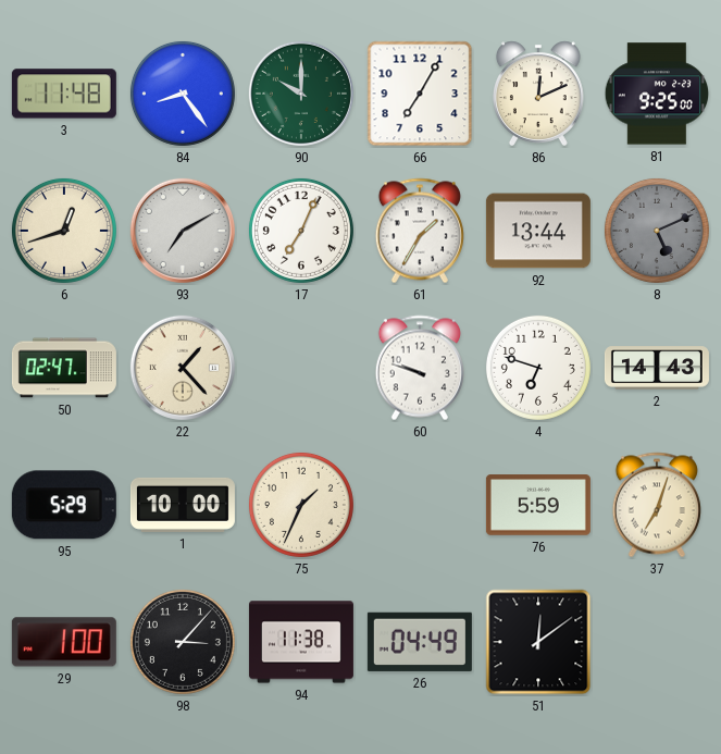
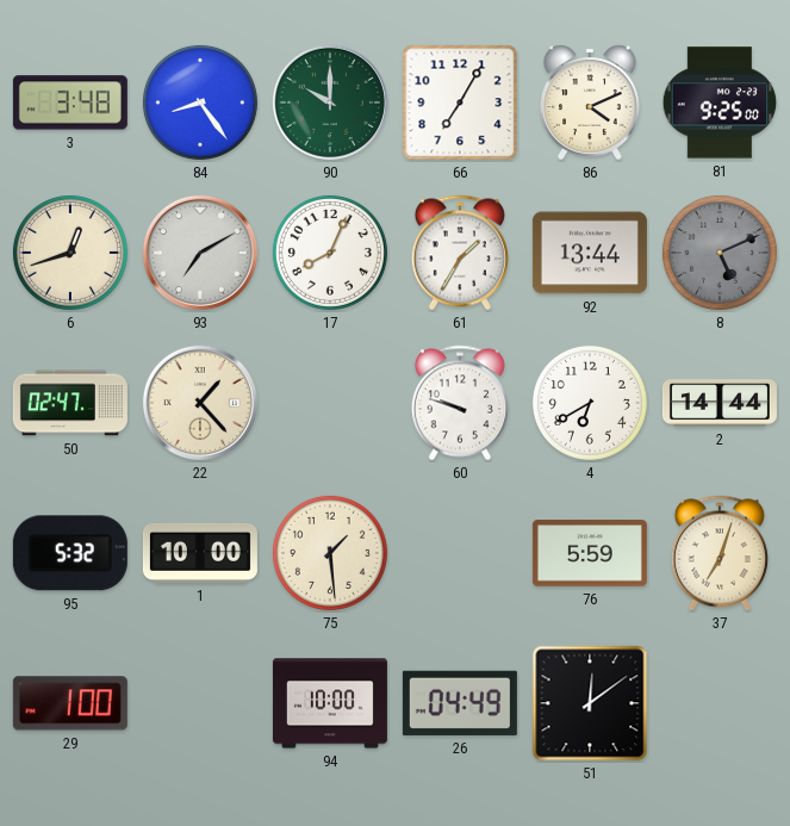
3: 11:48 -> 3:48 (70, 103)
86: 12:11 -> 4:11 (591, 103)
17: 7:04 -> 8:04 (330, 253)
4: 6:48 -> 6:40 (590, 403)
2: 14:43 -> 14:44 (720, 403)
95: 5:29 -> 5:32 (70, 553)
75: 1:34 -> 1:29 (330, 553)
98: 3:07 -> none (183, 642)
94: 11:38 -> 10:00 (330, 703)
